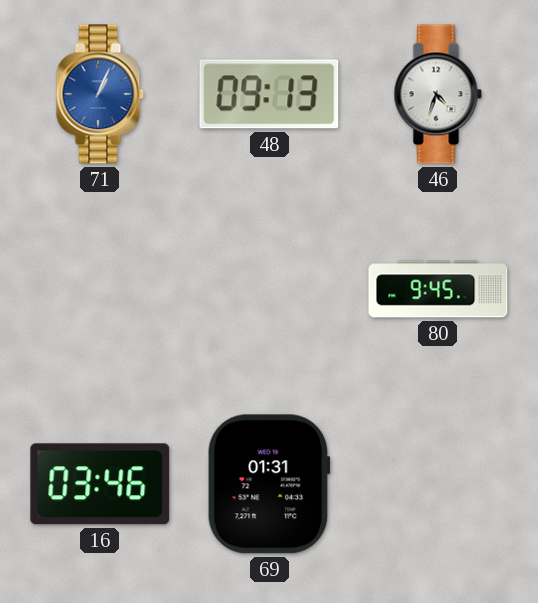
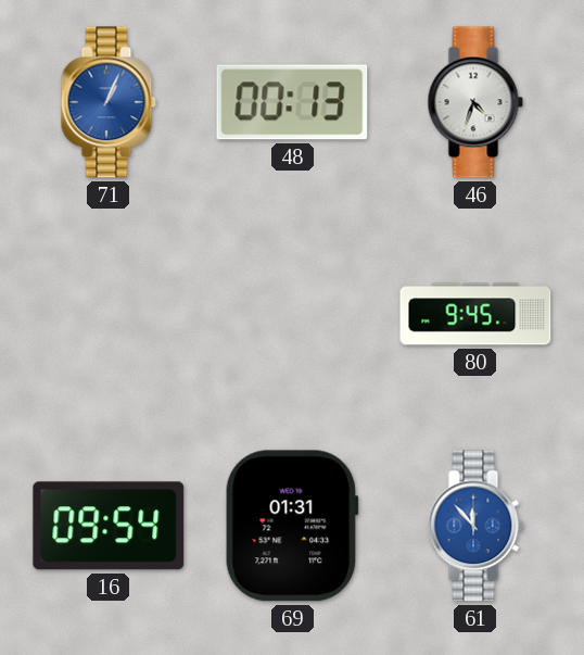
48: 09:13 -> 00:13 (292, 102)
16: 03:46 -> 09:54 (109, 526)
61: none -> 11:53 (475, 526)
